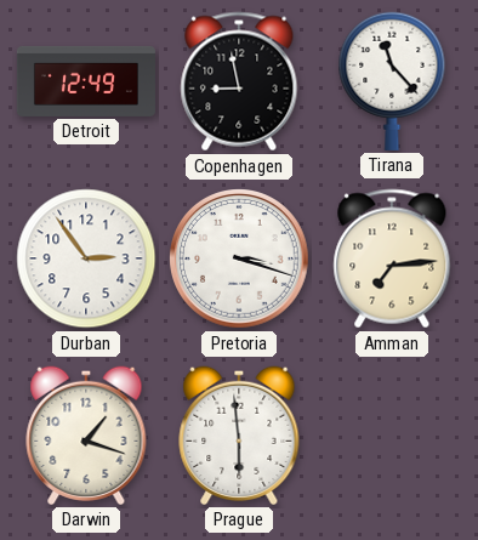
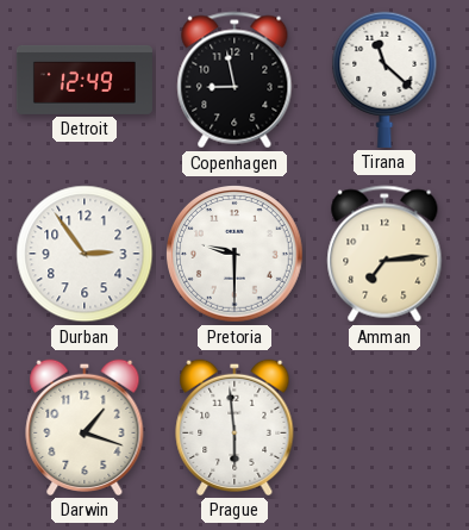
Tirana: 11:23 -> 11:22 (384, 80)
Pretoria: 3:18 -> 9:30 (236, 255)
